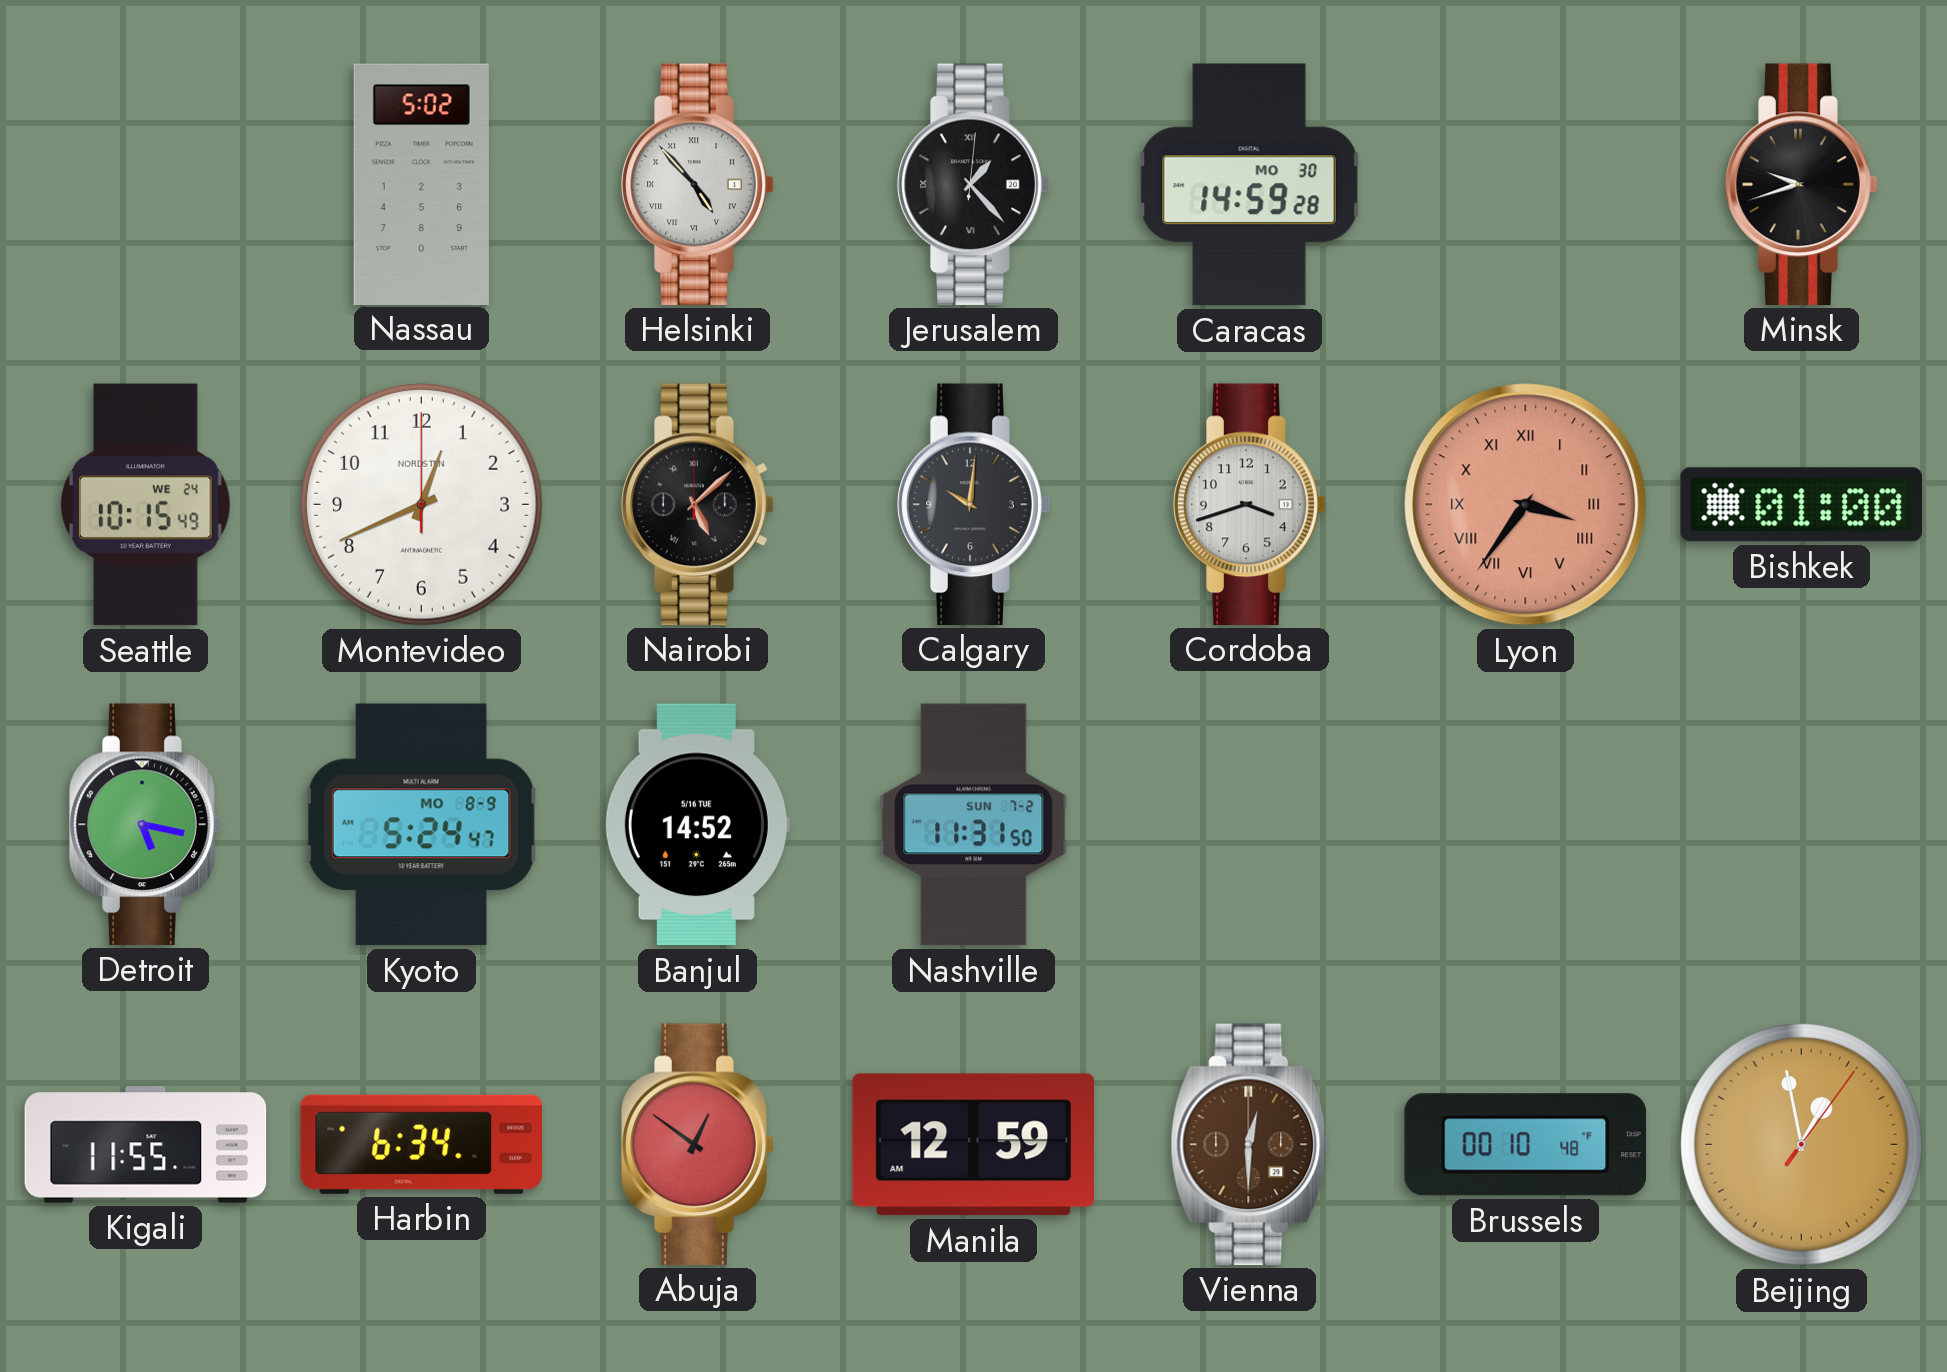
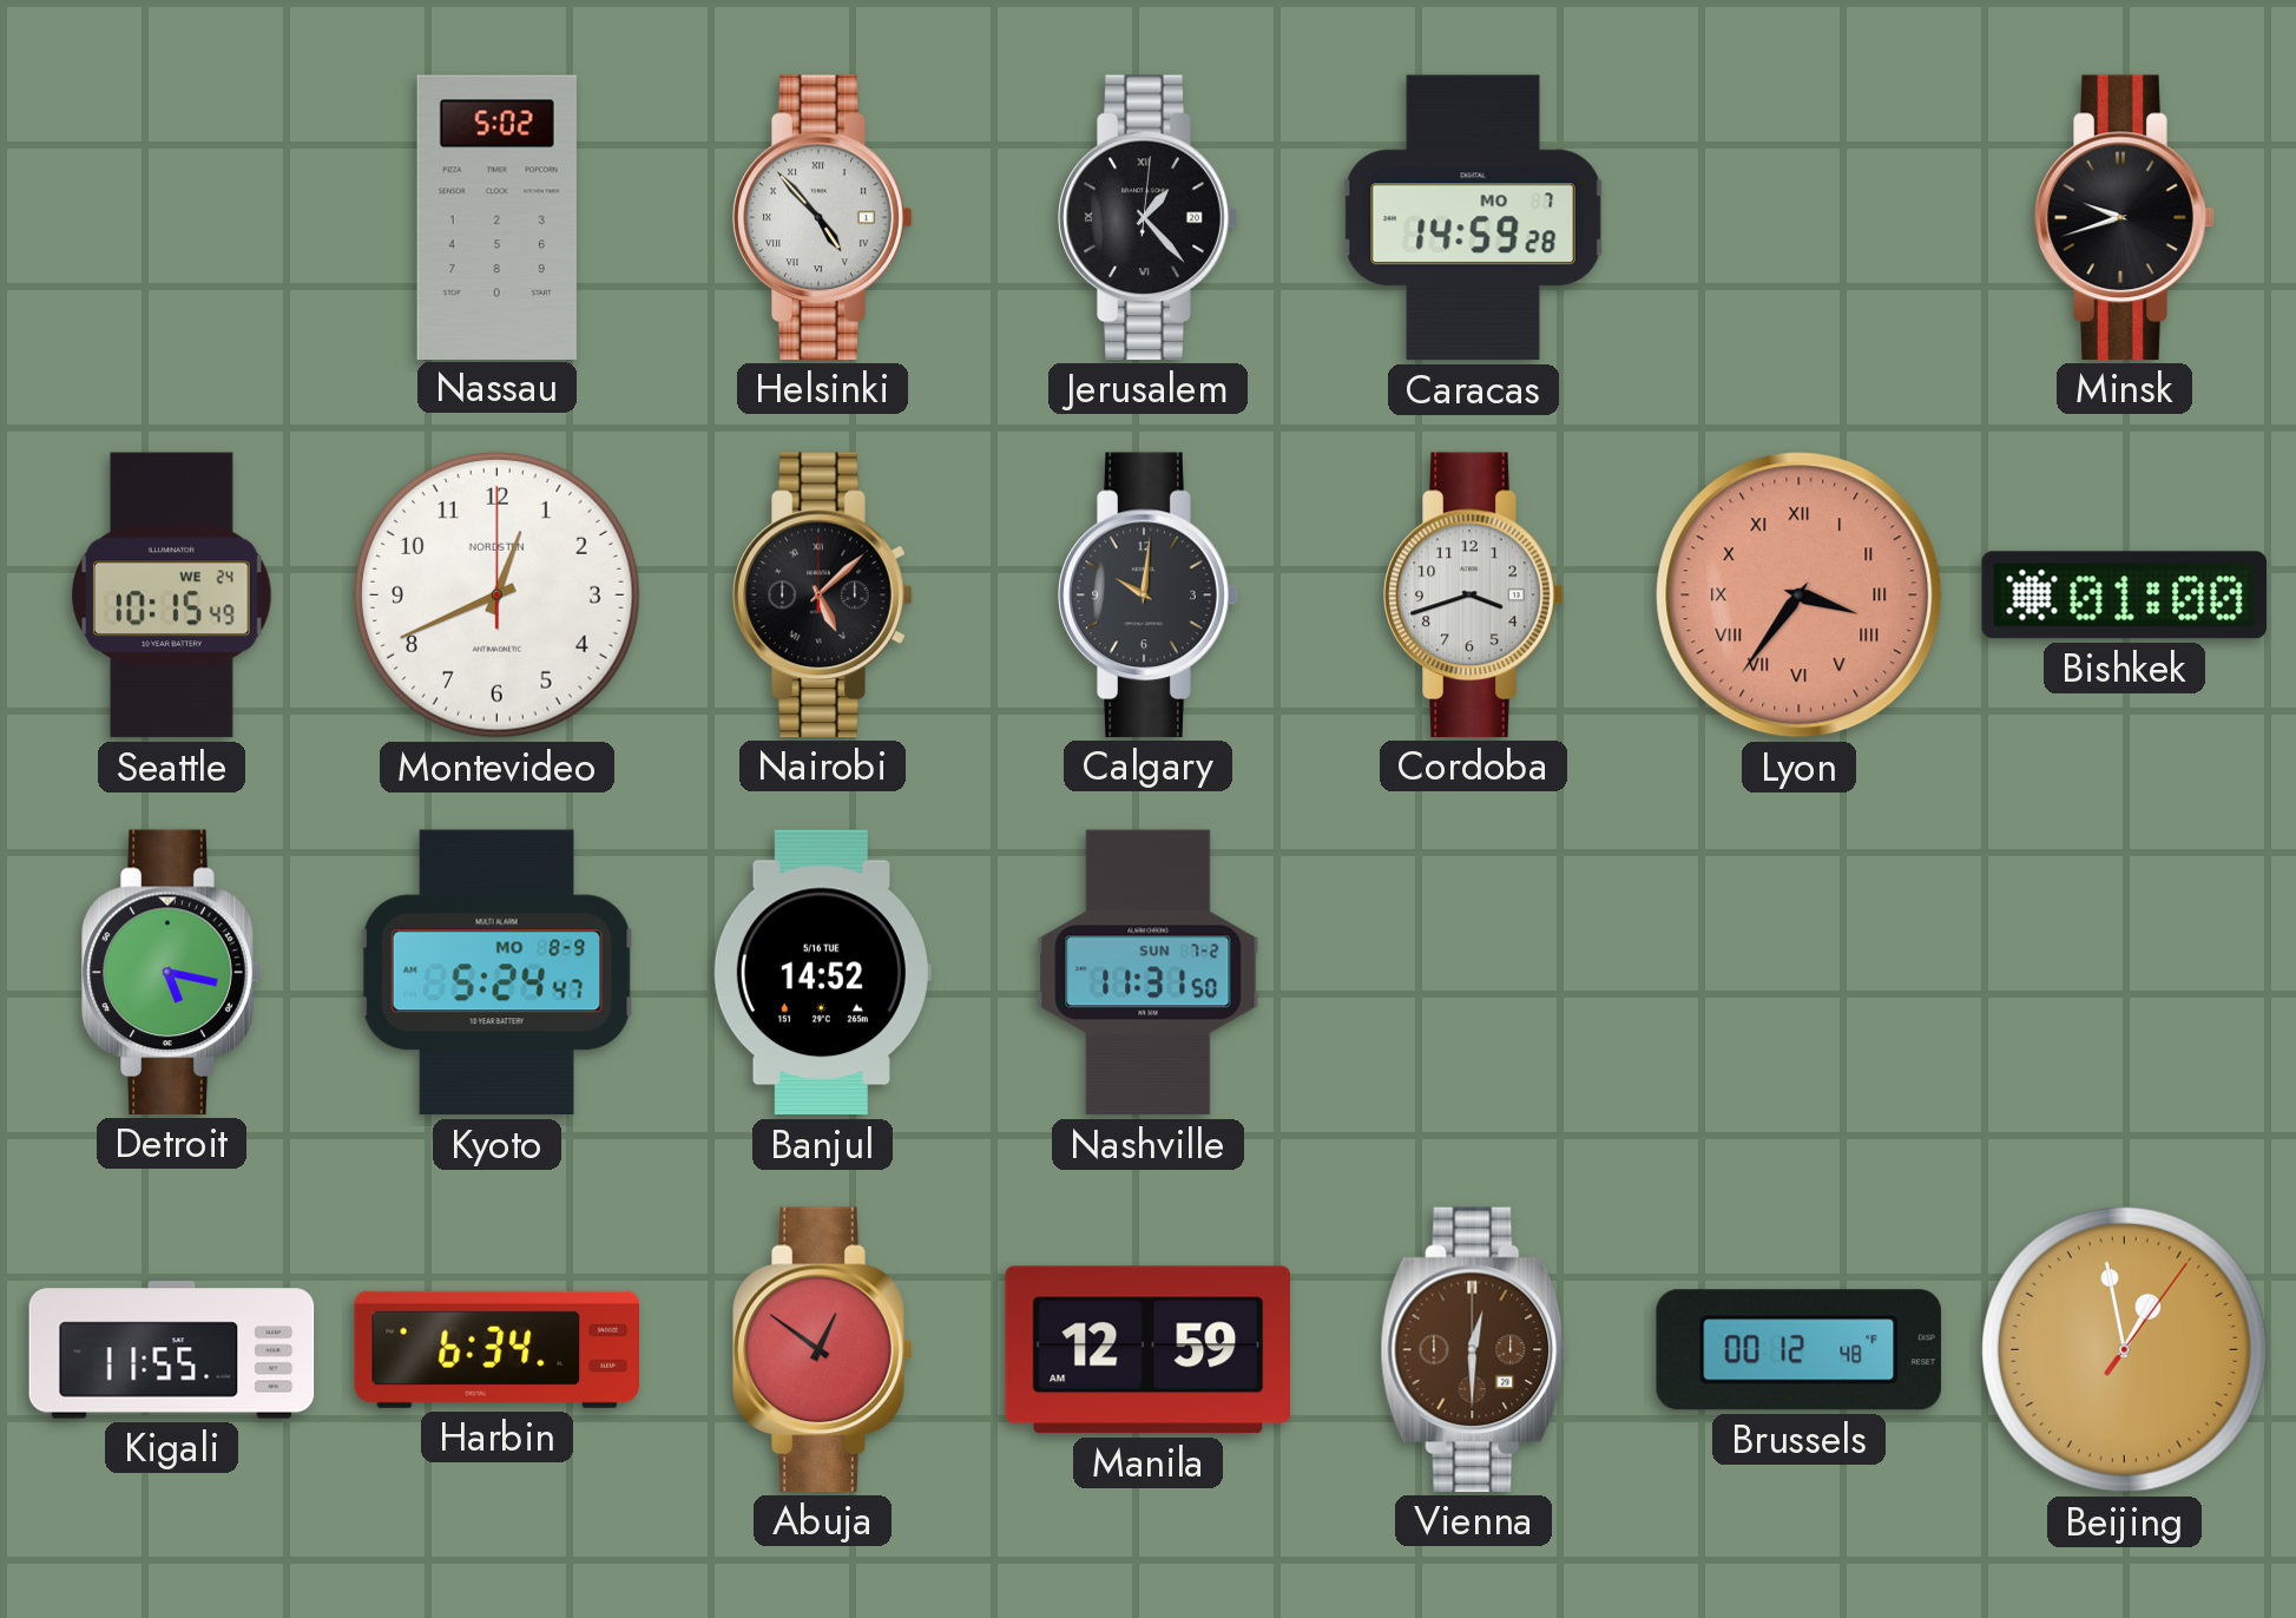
Caracas date: MO 30 -> MO 7 (1473, 218)
Brussels: 00:10 -> 00:12 (1798, 1350)
